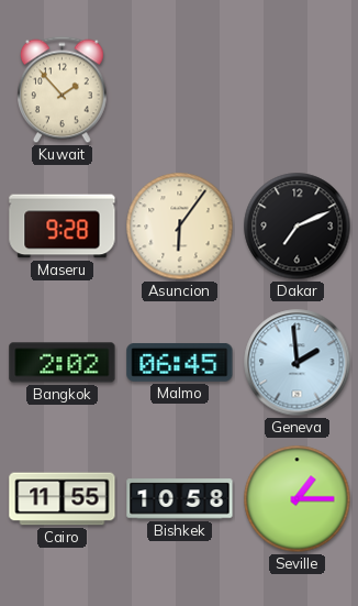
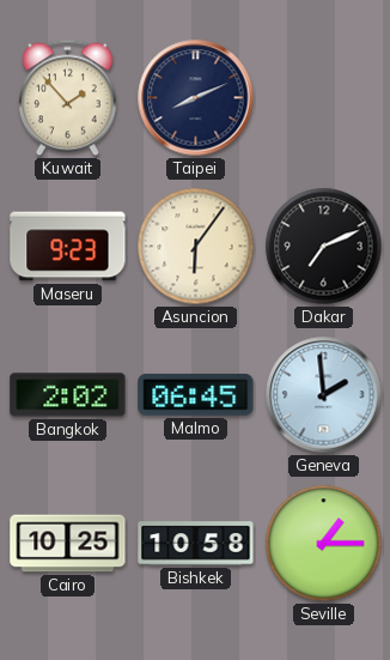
Taipei: none -> 8:11 (196, 98)
Maseru: 9:28 -> 9:23 (68, 247)
Cairo: 11:55 -> 10:25 (68, 544)
